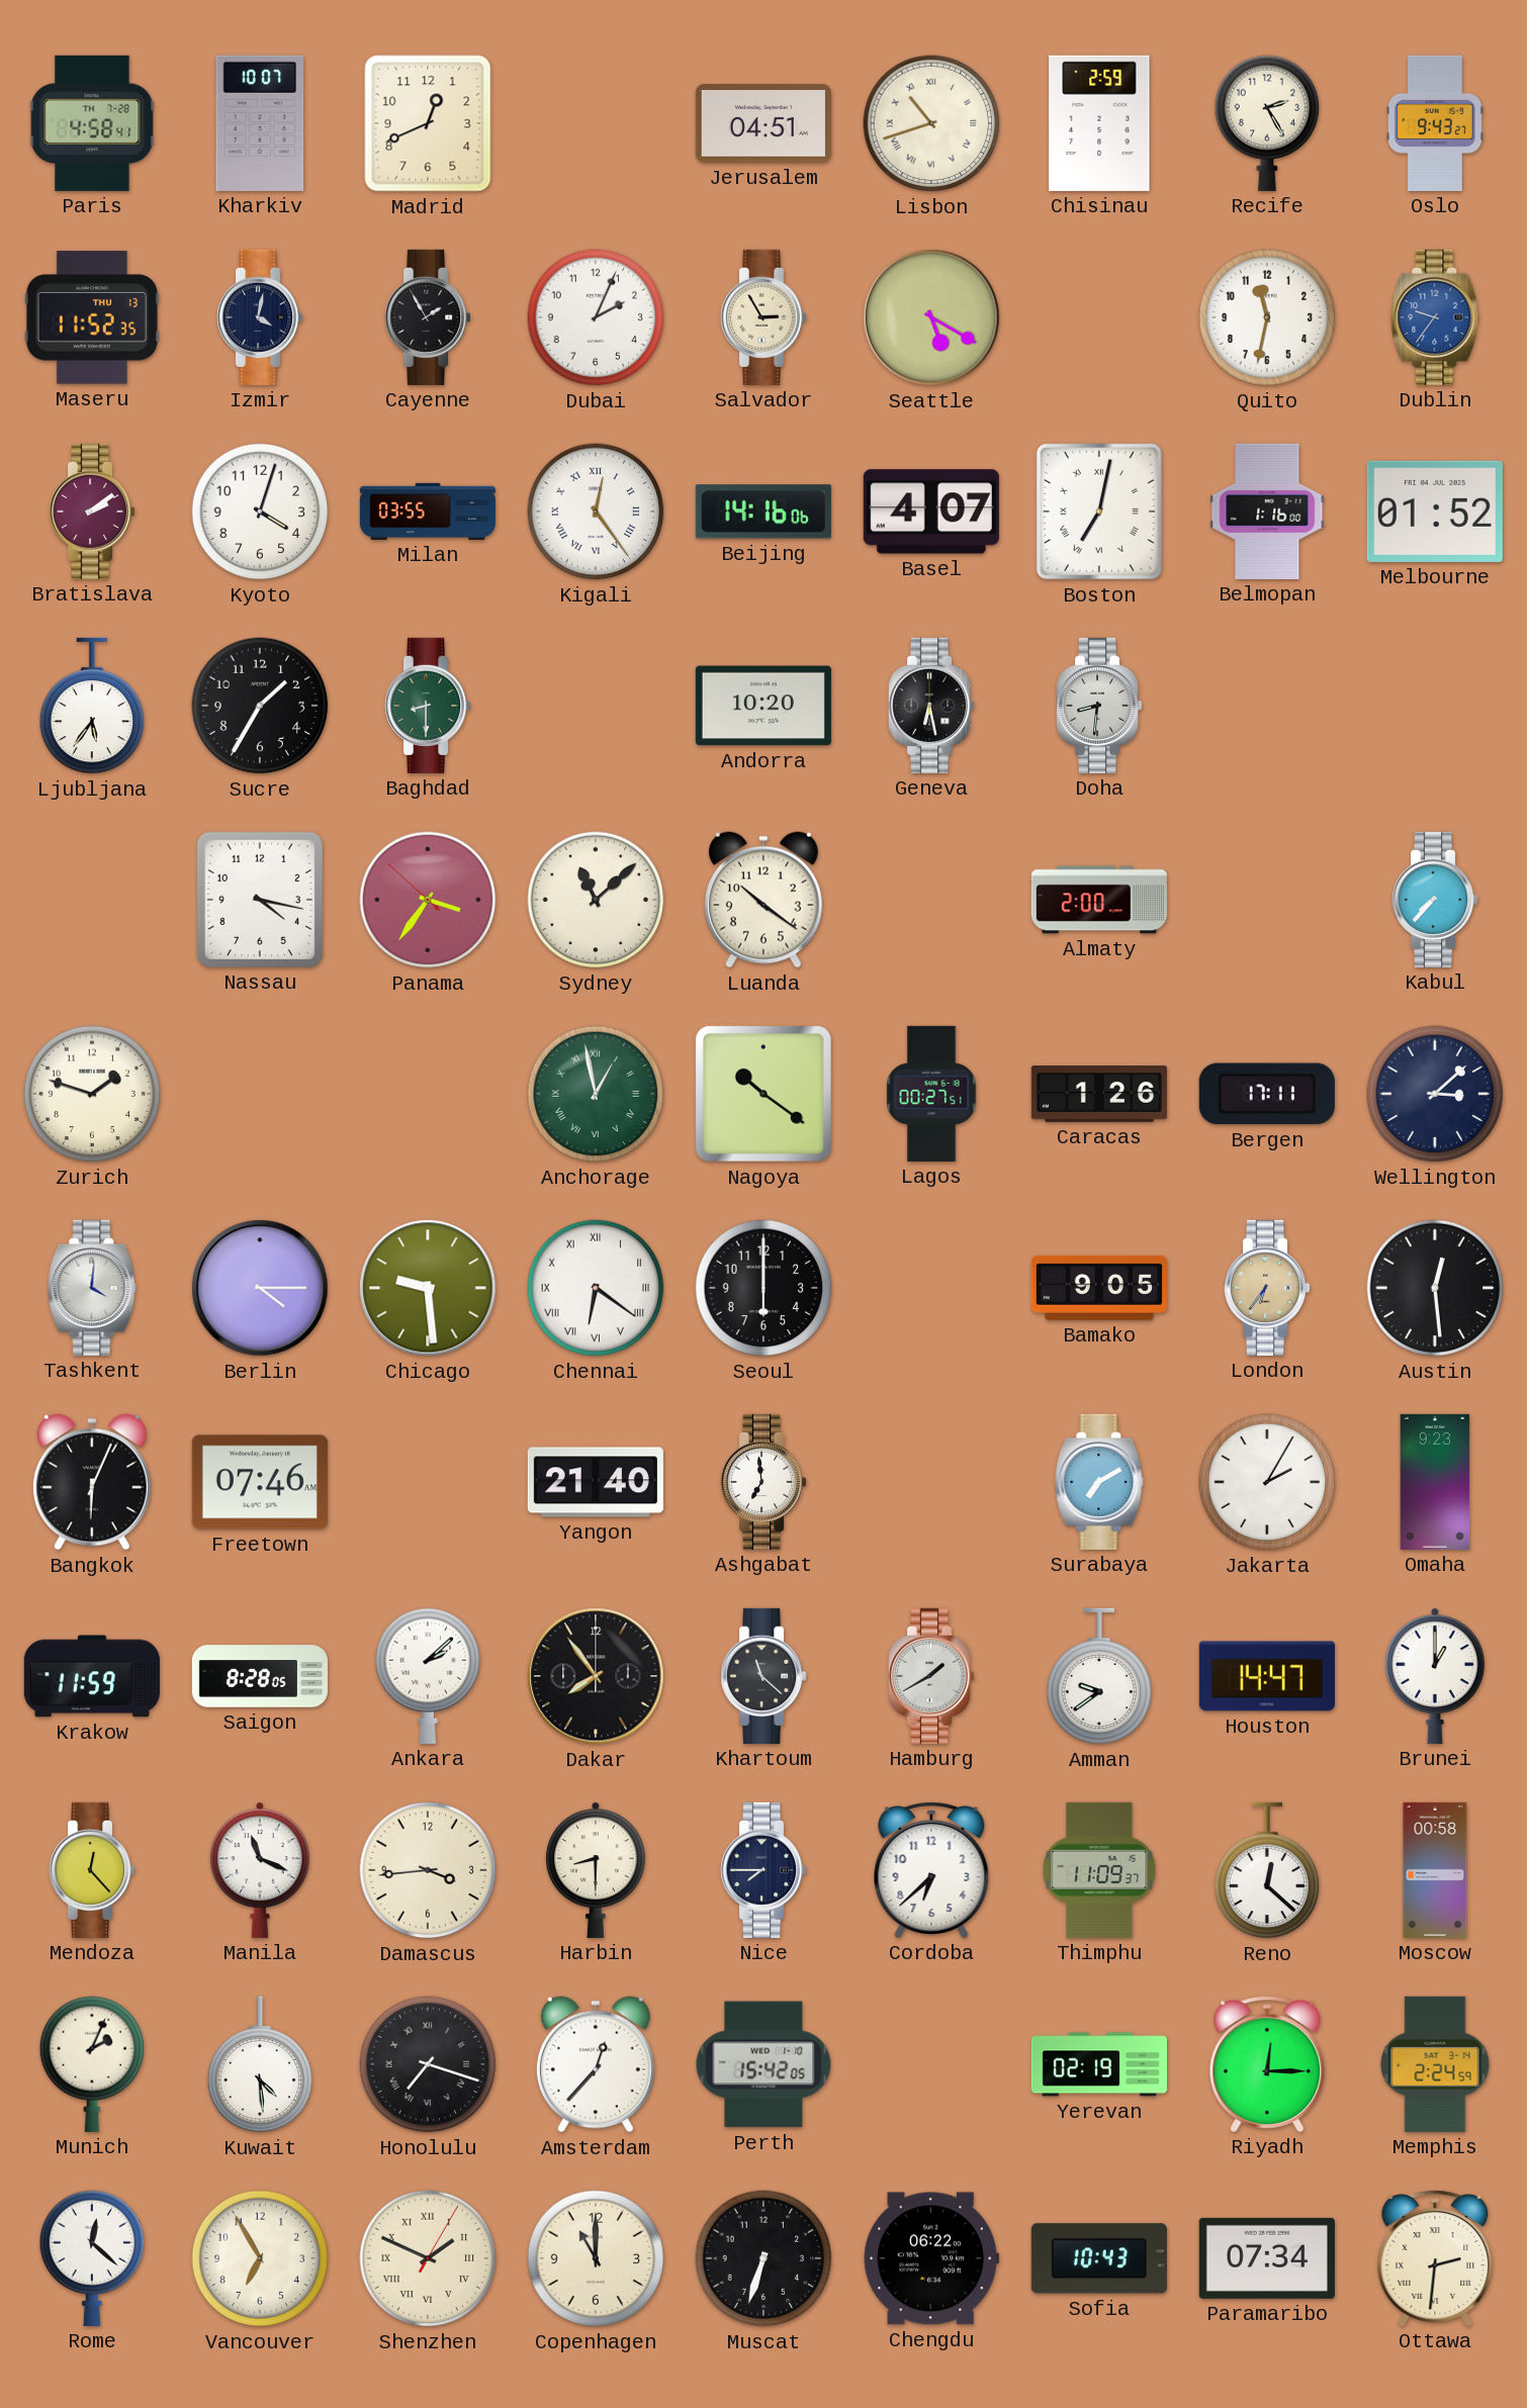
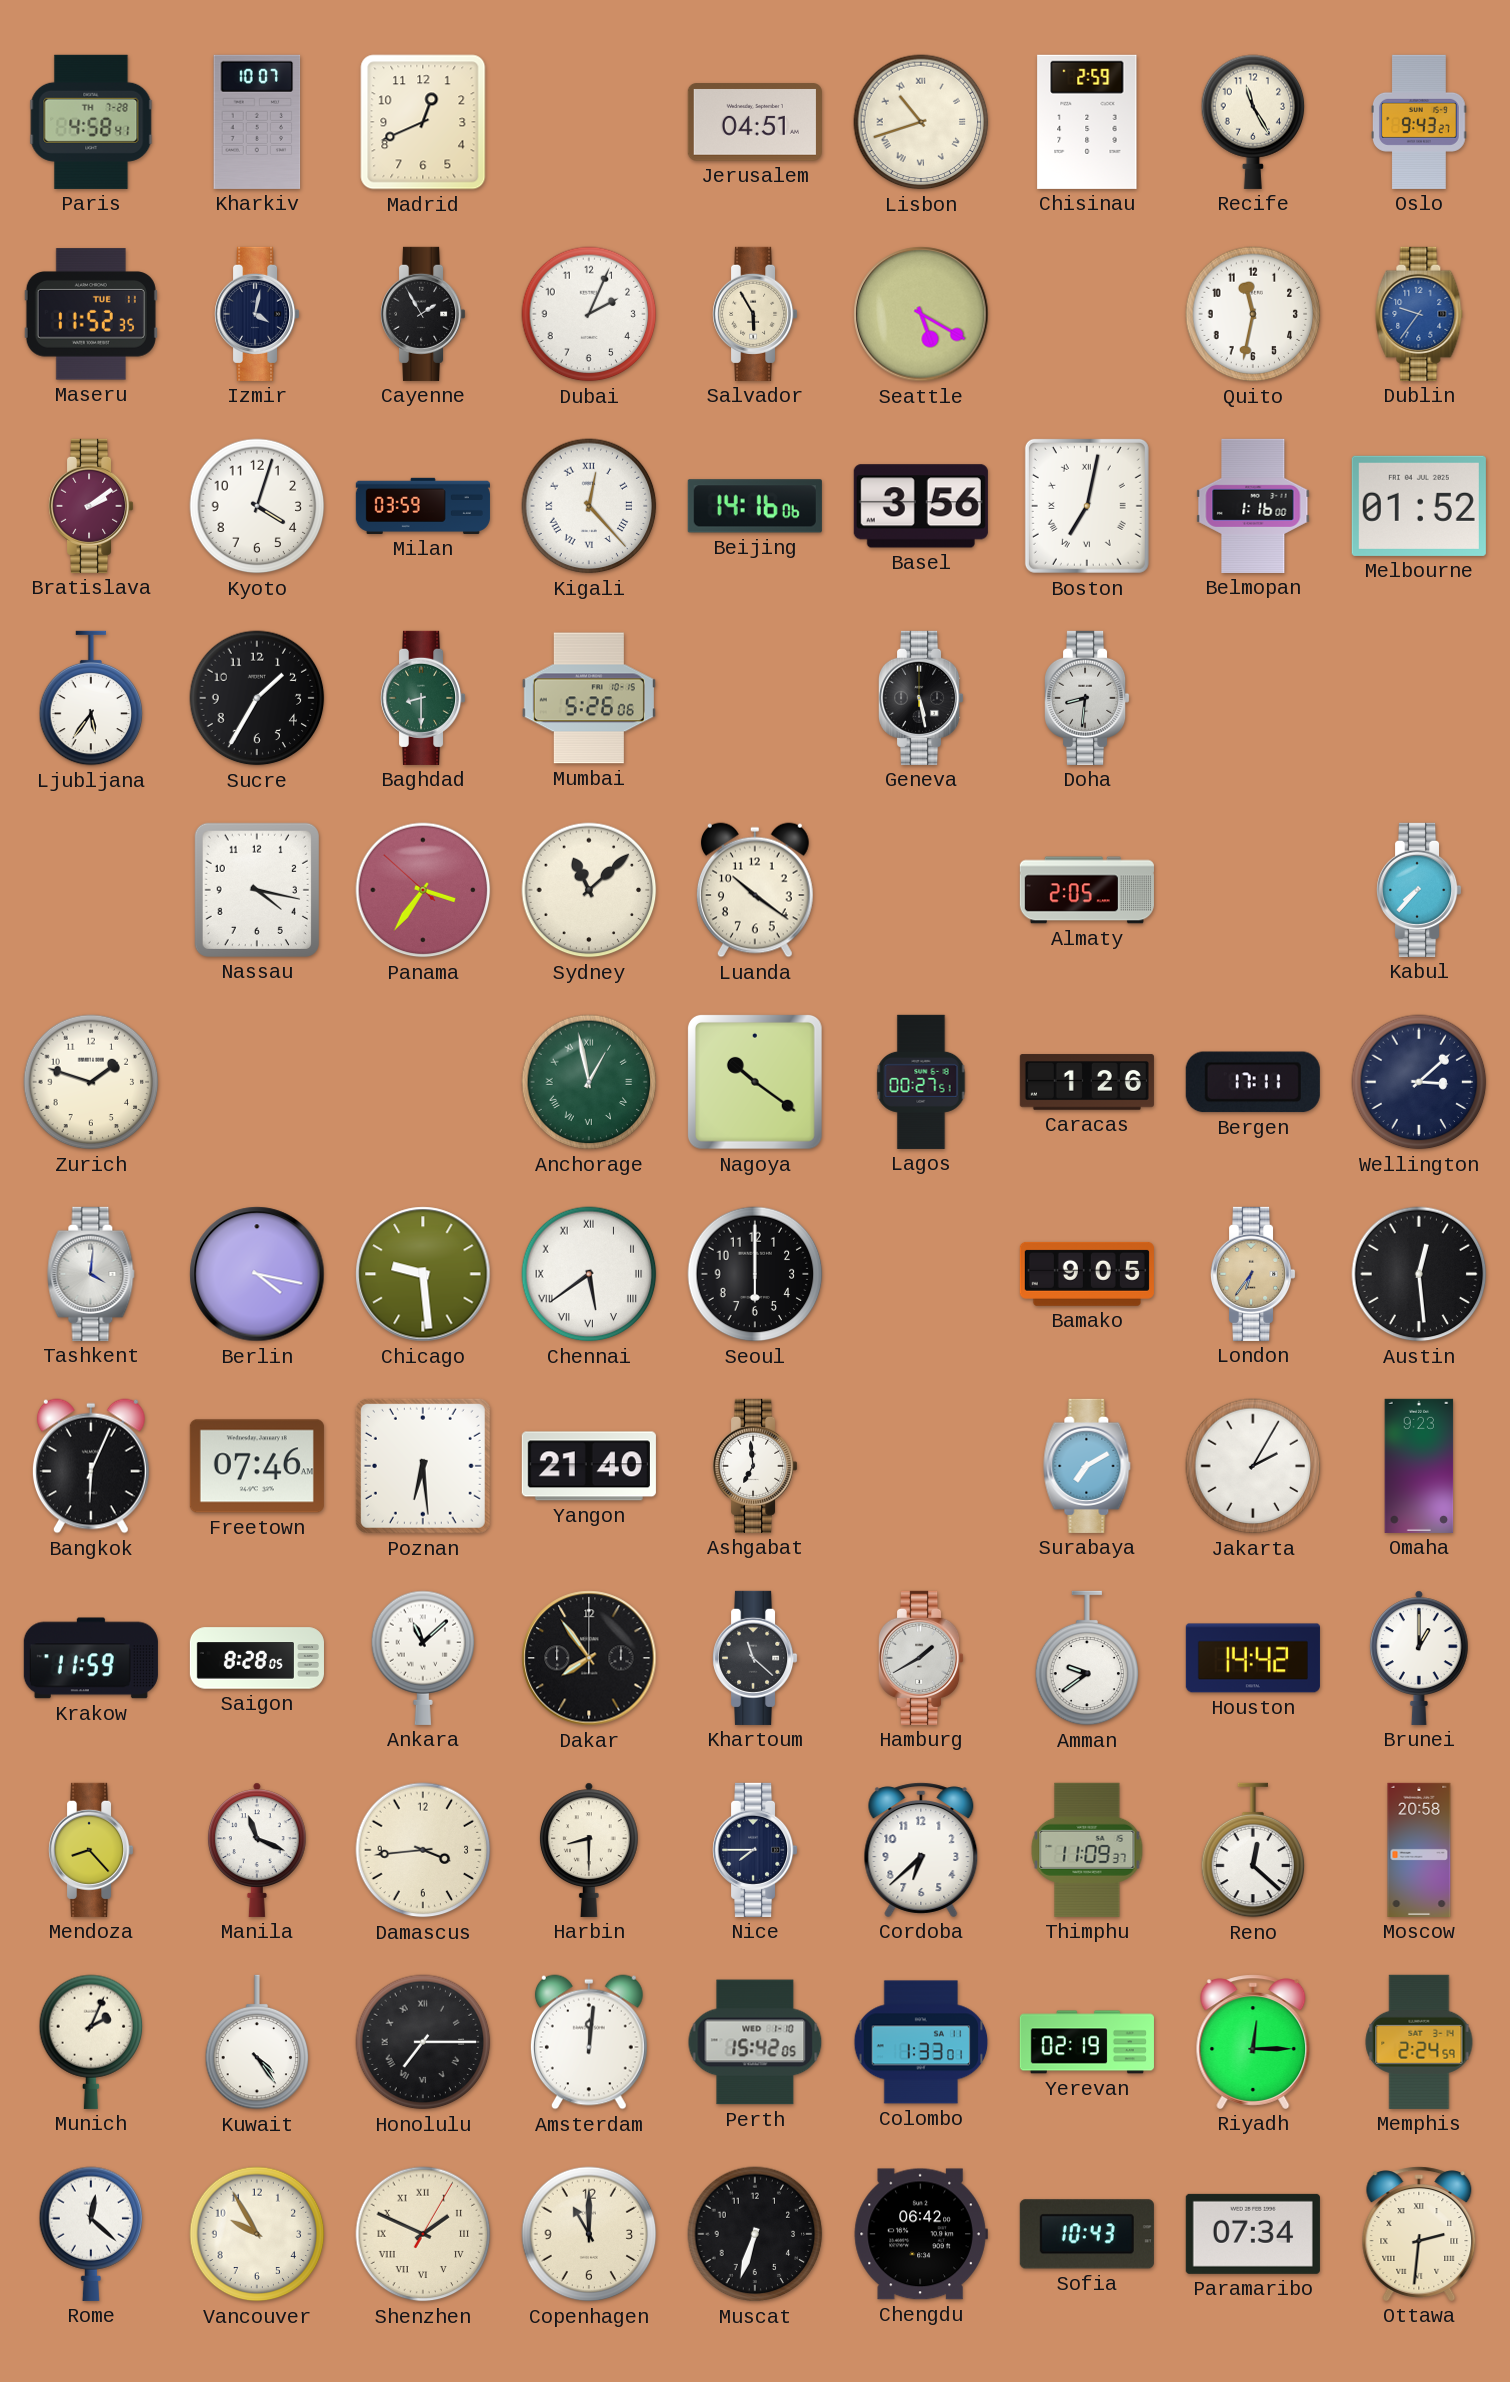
Recife: 2:25 -> 11:25 (1253, 122)
Maseru date: THU 13 -> TUE 11 (91, 314)
Salvador: 2:55 -> 5:55 (756, 314)
Milan: 03:55 -> 03:59 (423, 506)
Kigali: 12:24 -> 12:23 (589, 506)
Basel: 4:07 -> 3:56 (921, 506)
Mumbai: none -> 5:26 (589, 698)
Andorra: 10:20 -> none (763, 706)
Geneva: 6:28 -> 5:28 (922, 698)
Almaty: 2:00 -> 2:05 (1087, 890)
Berlin: 4:15 -> 4:17 (257, 1274)
Chennai: 6:21 -> 5:39 (589, 1274)
Poznan: none -> 6:29 (423, 1466)
Ankara: 2:08 -> 11:08 (423, 1658)
Houston: 14:47 -> 14:42 (1253, 1658)
Mendoza: 12:23 -> 8:23 (92, 1850)
Moscow: 00:58 -> 20:58 (1419, 1850)
Kuwait: 4:29 -> 4:24 (257, 2042)
Honolulu: 7:18 -> 7:15 (423, 2042)
Amsterdam: 12:37 -> 12:01 (589, 2042)
Colombo: none -> 1:33 (921, 2042)
Vancouver: 6:55 -> 9:55 (257, 2234)
Chengdu: 06:22 -> 06:42 (921, 2234)
